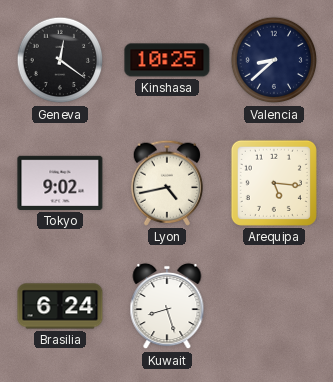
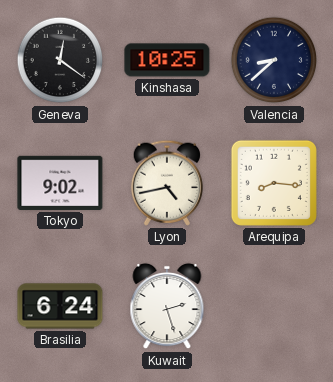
Arequipa: 5:16 -> 8:16 (274, 183)
Kuwait: 8:27 -> 2:27 (167, 306)
